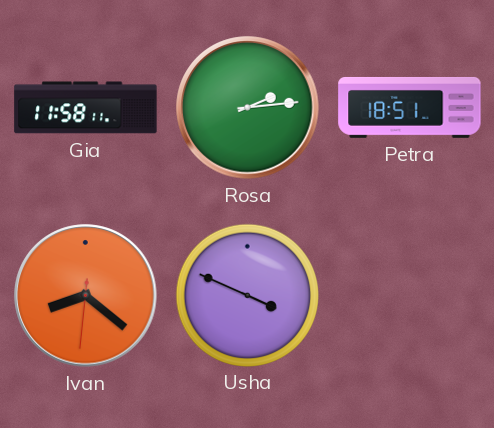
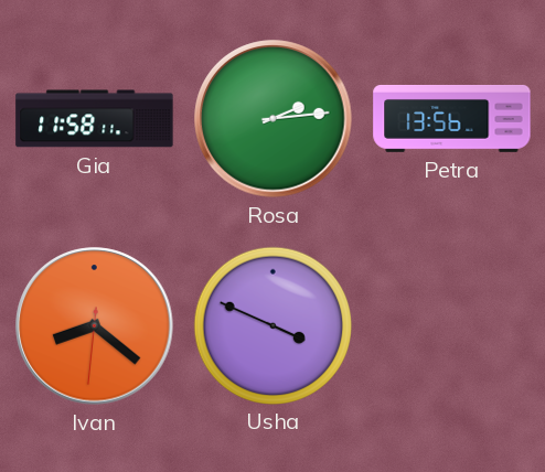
Petra: 18:51 -> 13:56 (452, 118)
